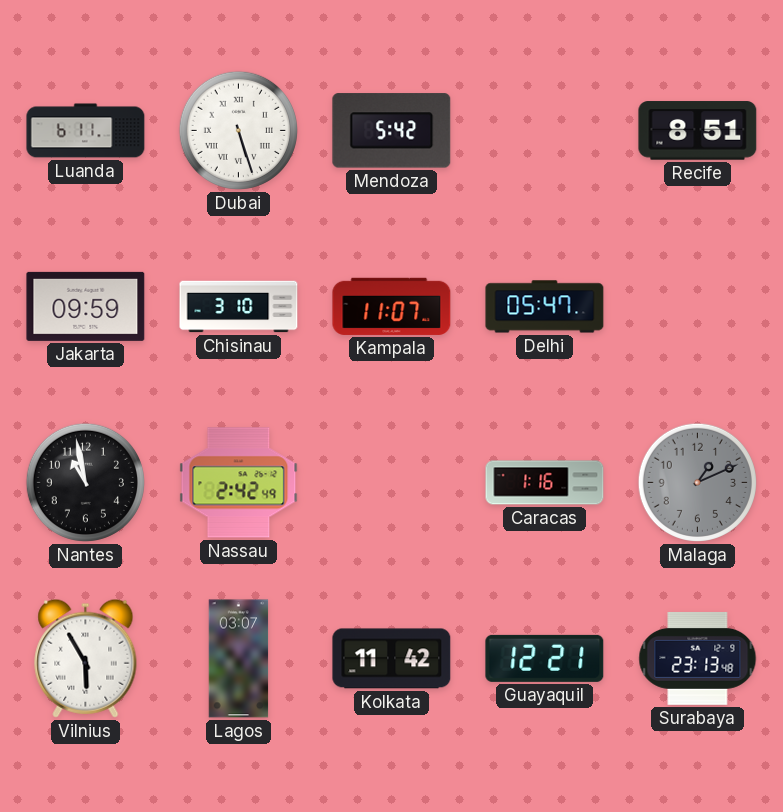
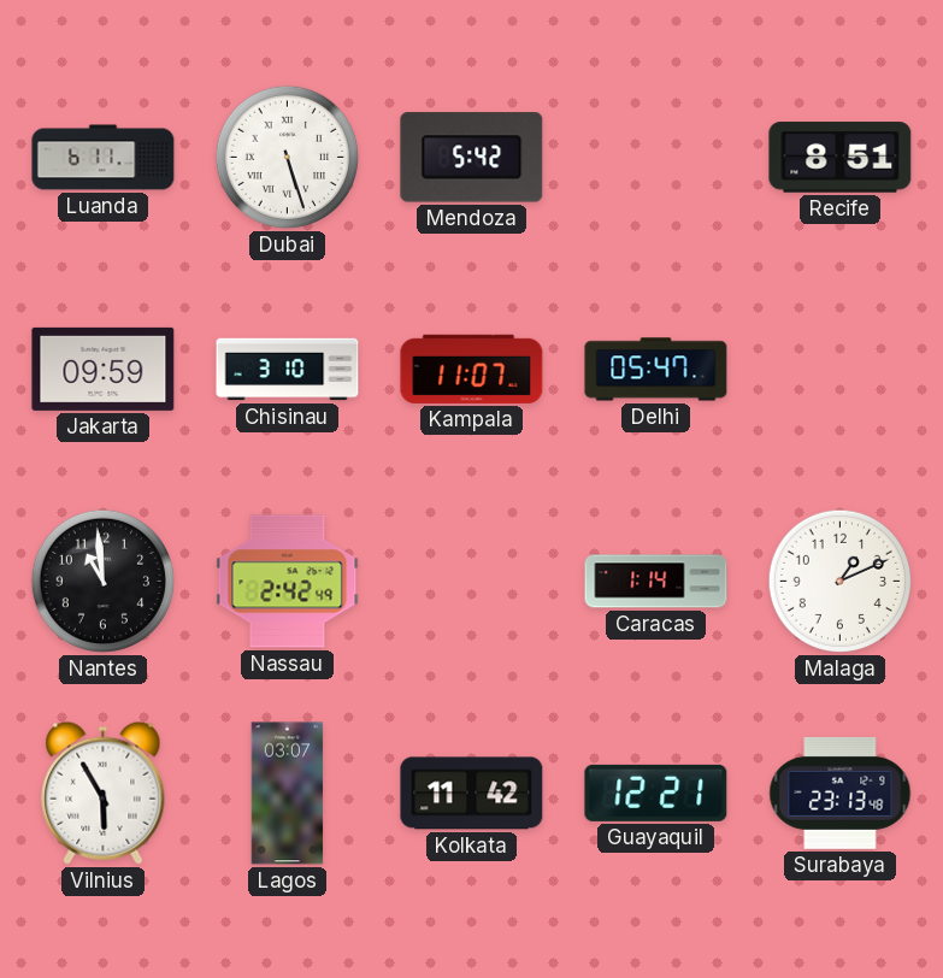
Nantes: 10:58 -> 10:59 (102, 581)
Caracas: 1:16 -> 1:14 (656, 582)
Malaga dial: grey -> white (839, 581)
